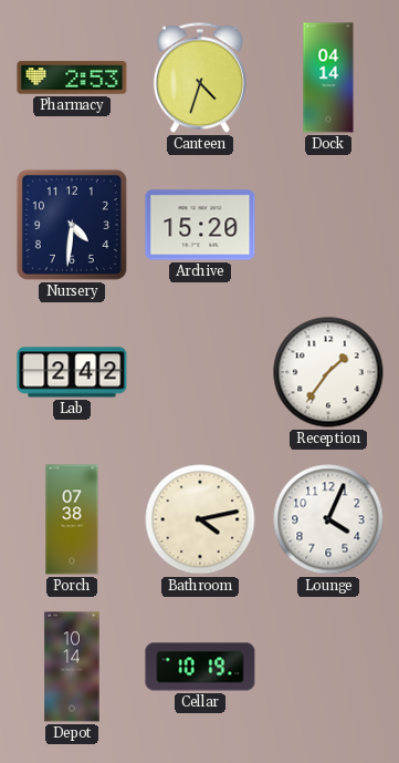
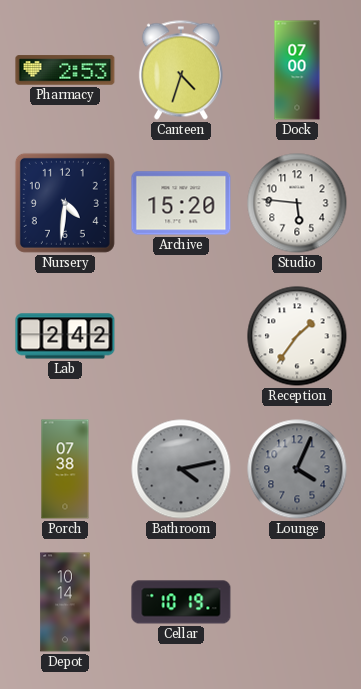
Dock: 04:14 -> 07:00 (297, 70)
Studio: none -> 5:46 (297, 203)
Bathroom dial: cream -> grey (181, 469)
Lounge dial: white -> grey (297, 469)
